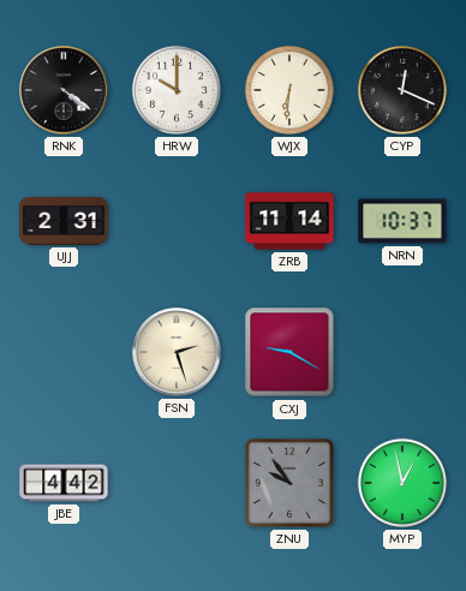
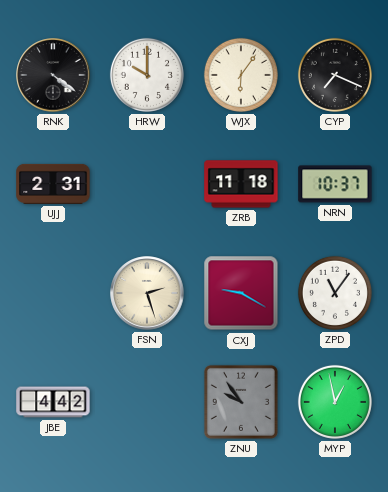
WJX: 6:31 -> 6:06 (241, 75)
CYP: 12:19 -> 7:19 (335, 75)
ZRB: 11:14 -> 11:18 (241, 184)
ZPD: none -> 11:06 (335, 293)
